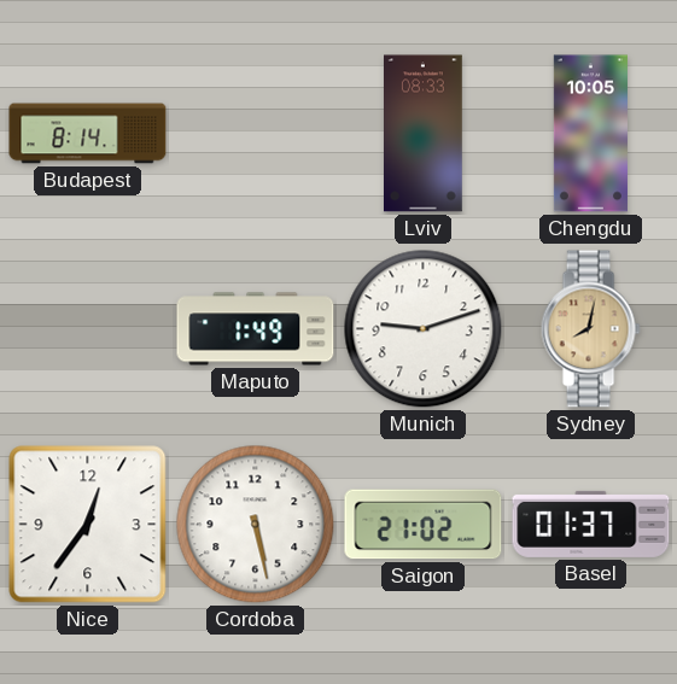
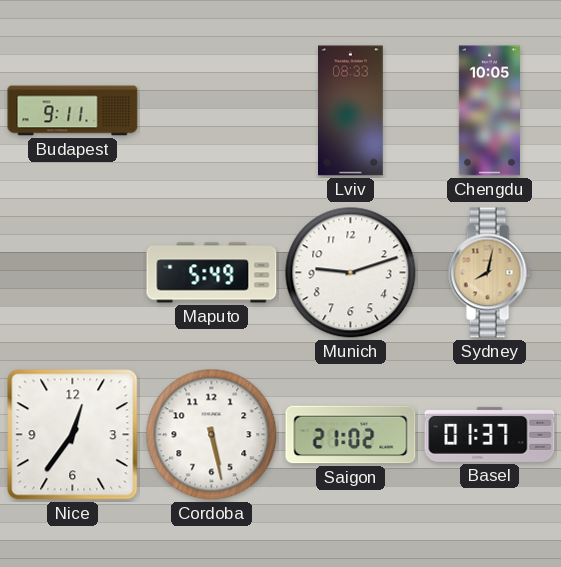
Budapest: 8:14 -> 9:11 (73, 111)
Maputo: 1:49 -> 5:49 (212, 273)
